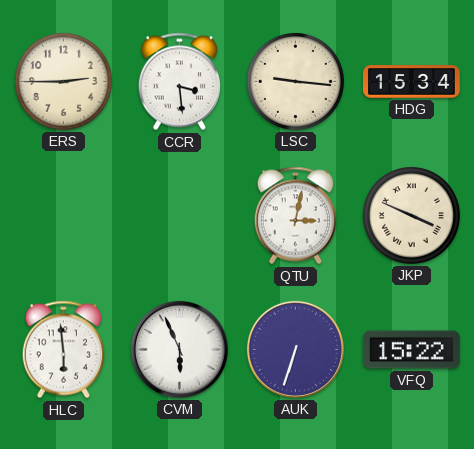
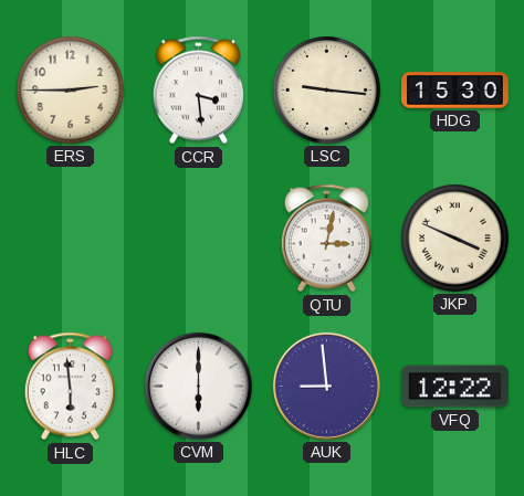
HDG: 15:34 -> 15:30 (455, 91)
CVM: 5:56 -> 6:00 (198, 386)
AUK: 6:33 -> 8:59 (326, 386)
VFQ: 15:22 -> 12:22 (454, 387)
